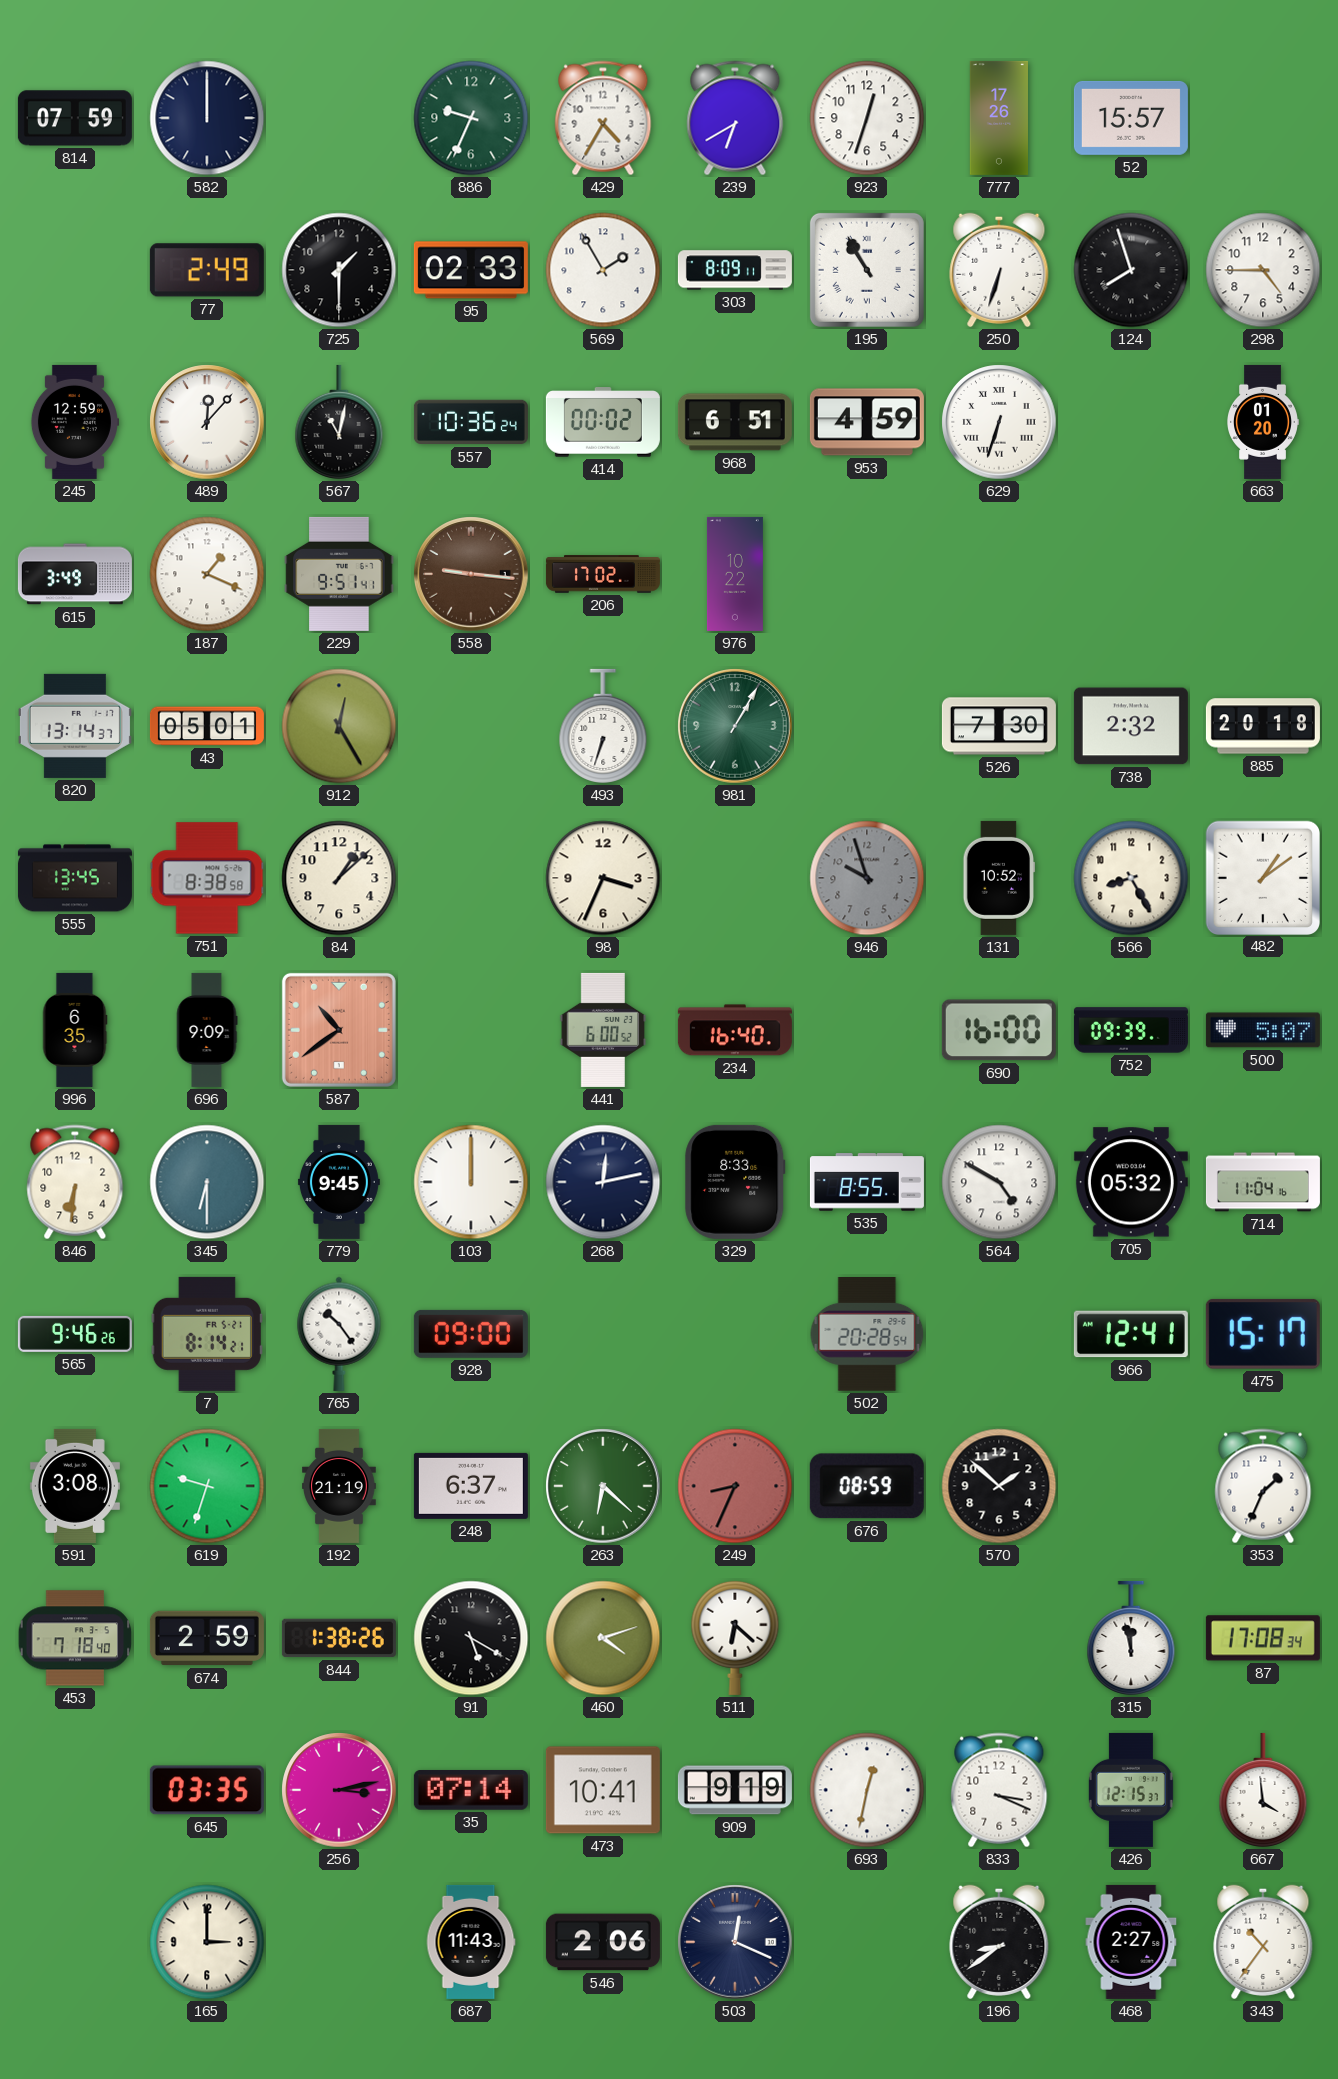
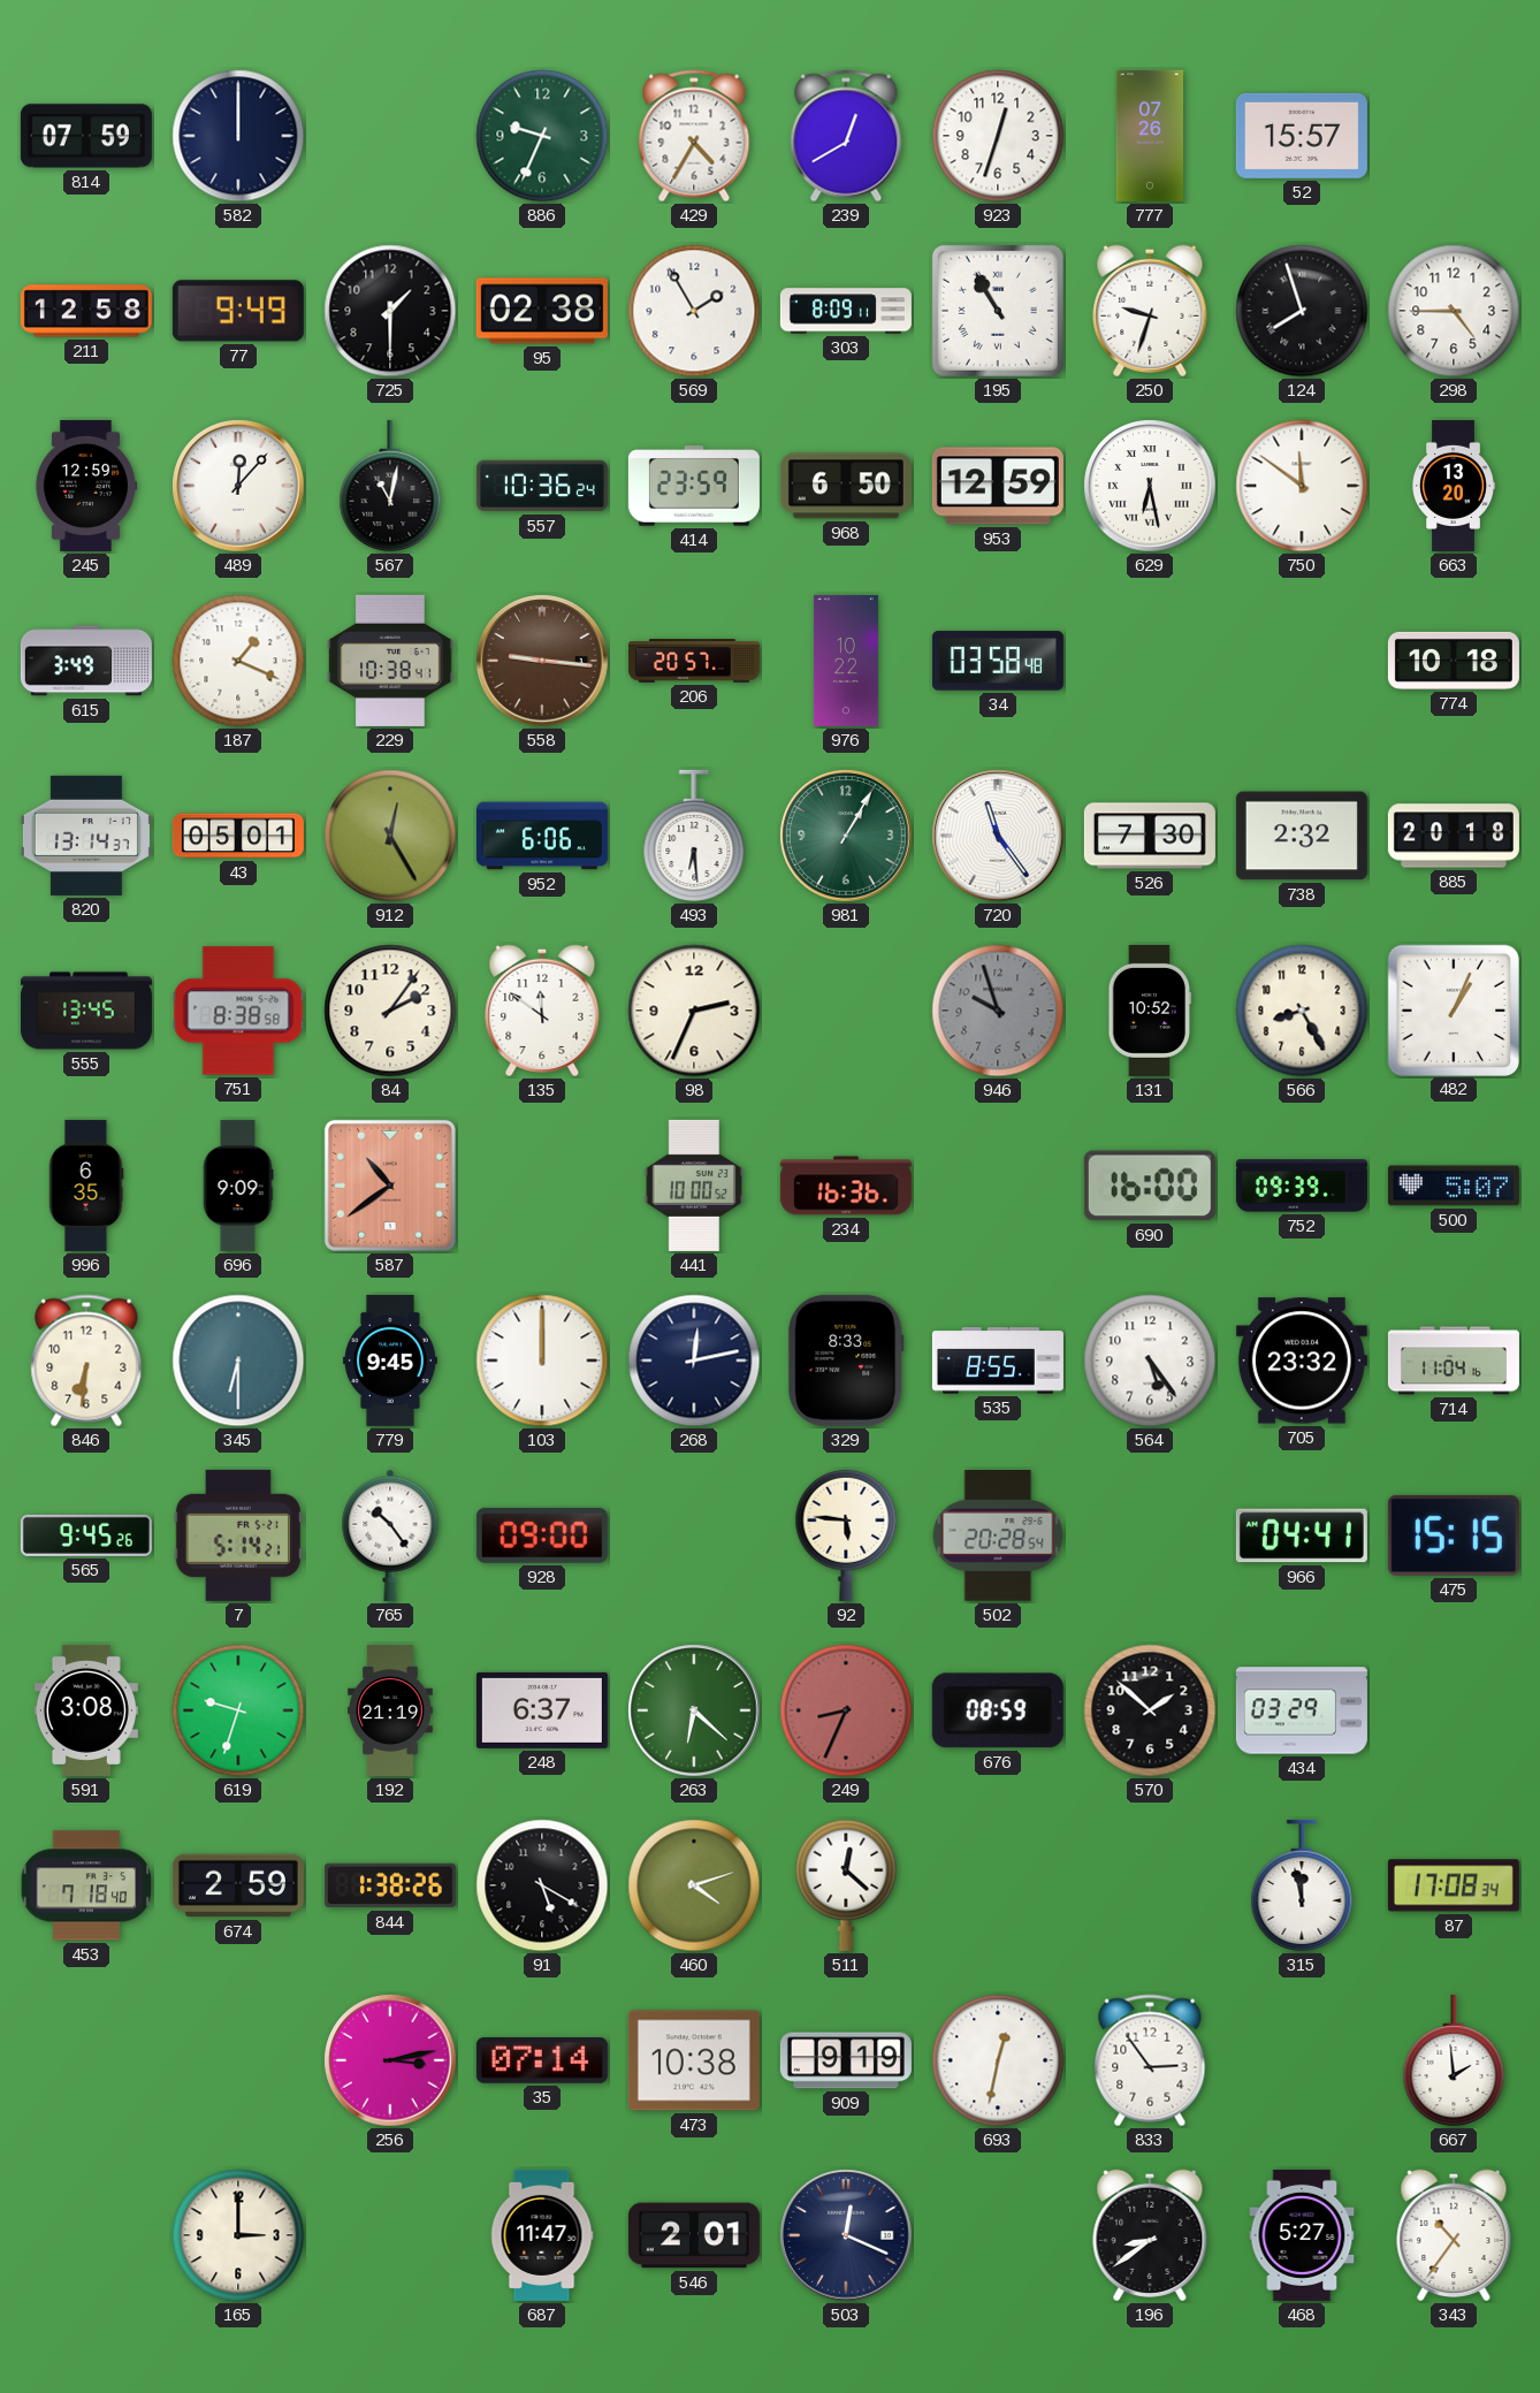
239: 6:40 -> 12:40 (846, 136)
777: 17:26 -> 07:26 (1150, 136)
211: none -> 12:58 (86, 311)
77: 2:49 -> 9:49 (238, 311)
95: 02:33 -> 02:38 (542, 311)
250: 6:33 -> 9:33 (1150, 311)
414: 00:02 -> 23:59 (694, 486)
968: 6:51 -> 6:50 (846, 486)
953: 4:59 -> 12:59 (998, 486)
629: 6:33 -> 6:28 (1150, 486)
750: none -> 11:51 (1302, 486)
663: 01:20 -> 13:20 (1454, 486)
229: 9:51 -> 10:38 (390, 661)
206: 17:02 -> 20:57 (694, 661)
34: none -> 03:58 (998, 661)
774: none -> 10:18 (1454, 661)
952: none -> 6:06 (542, 836)
493: 6:33 -> 6:29 (694, 836)
720: none -> 11:24 (998, 836)
84: 1:08 -> 2:06 (390, 1011)
135: none -> 11:51 (542, 1011)
98: 3:34 -> 2:34 (694, 1011)
482: 1:09 -> 1:04 (1453, 1009)
441: 6:00 -> 10:00 (694, 1186)
234: 16:40 -> 16:36 (846, 1186)
564: 4:50 -> 5:24 (1150, 1361)
705: 05:32 -> 23:32 (1302, 1361)
565: 9:46 -> 9:45 (86, 1535)
7: 8:14 -> 5:14 (238, 1535)
92: none -> 5:46 (846, 1535)
966: 12:41 -> 04:41 (1302, 1535)
475: 15:17 -> 15:15 (1454, 1535)
434: none -> 03:29 (1302, 1710)
353: 1:34 -> none (1263, 1486)
511: 6:22 -> 12:22 (846, 1885)
645: 03:35 -> none (207, 1790)
473: 10:41 -> 10:38 (694, 2060)
833: 3:19 -> 2:54 (1150, 2060)
426: 12:15 -> none (1131, 1790)
667: 3:59 -> 1:59 (1454, 2060)
687: 11:43 -> 11:47 (542, 2235)
546: 2:06 -> 2:01 (694, 2235)
468: 2:27 -> 5:27 (1302, 2235)
